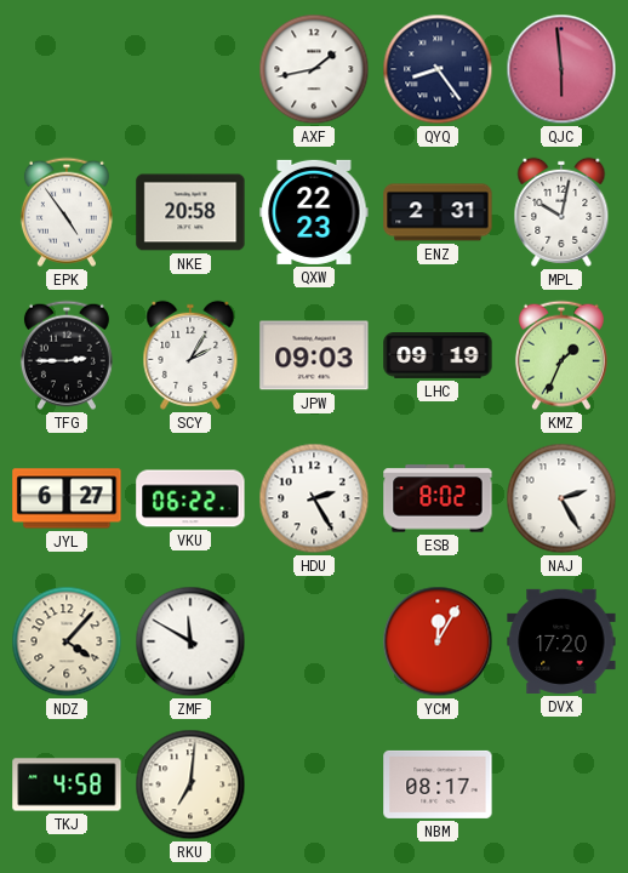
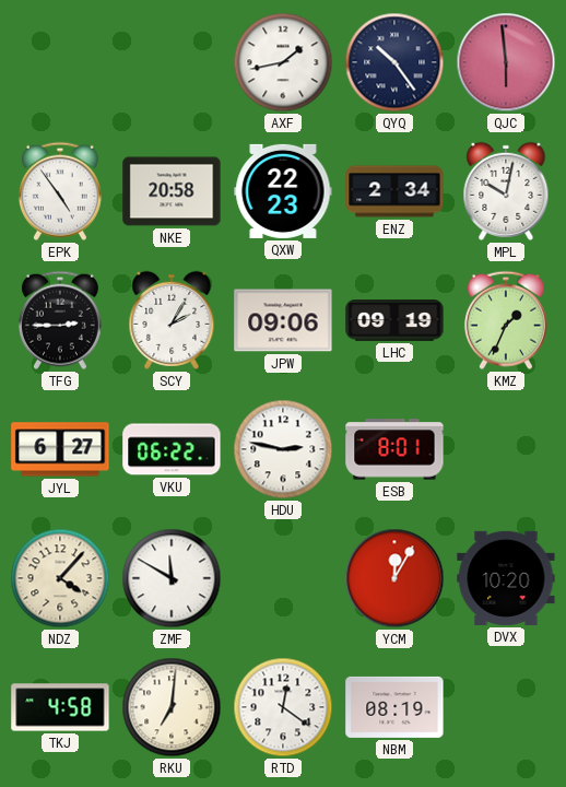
QYQ: 8:24 -> 10:24 (394, 62)
ENZ: 2:31 -> 2:34 (394, 191)
JPW: 09:03 -> 09:06 (283, 320)
HDU: 2:25 -> 2:47 (283, 449)
ESB: 8:02 -> 8:01 (394, 449)
NAJ: 2:25 -> none (561, 498)
DVX: 17:20 -> 10:20 (506, 578)
RTD: none -> 12:21 (283, 707)
NBM: 08:17 -> 08:19 (394, 707)
